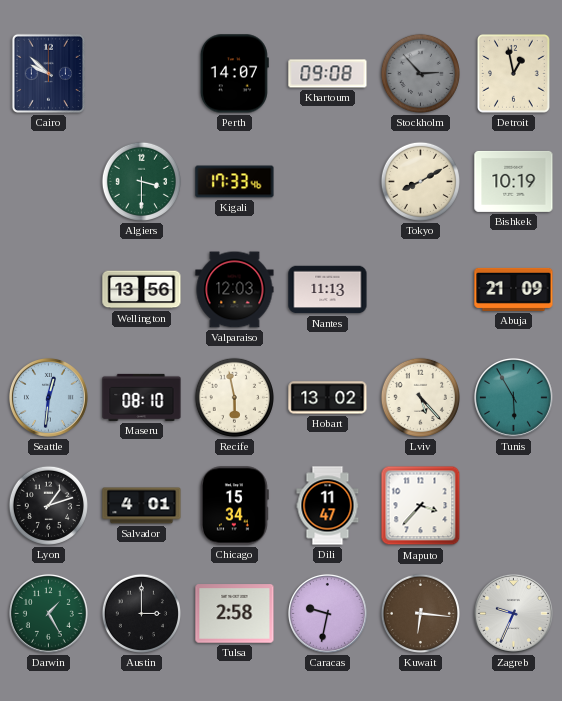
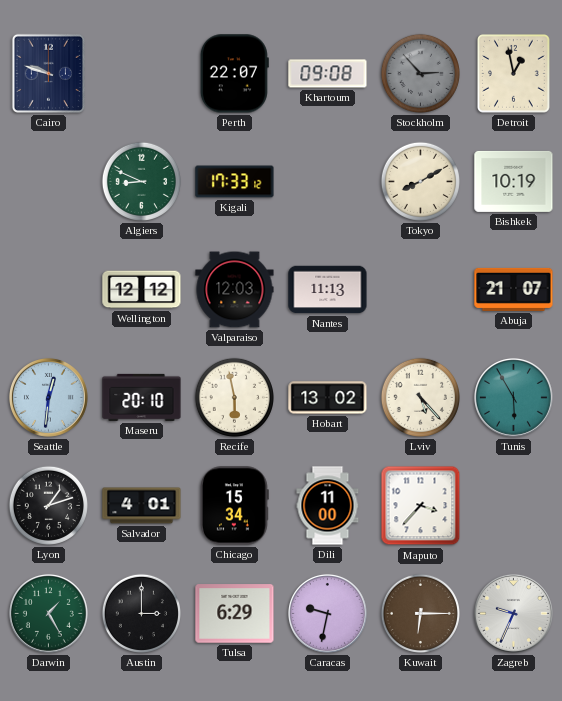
Cairo: 9:52 -> 9:48 (48, 73)
Perth: 14:07 -> 22:07 (234, 74)
Algiers: 3:30 -> 8:49 (141, 181)
Kigali: 17:33:46 -> 17:33:12 (235, 182)
Wellington: 13:56 -> 12:12 (142, 290)
Abuja: 21:09 -> 21:07 (514, 289)
Maseru: 08:10 -> 20:10 (142, 397)
Dili: 11:47 -> 11:00 (328, 506)
Tulsa: 2:58 -> 6:29 (235, 614)
Kuwait: 6:16 -> 6:15 (420, 613)
